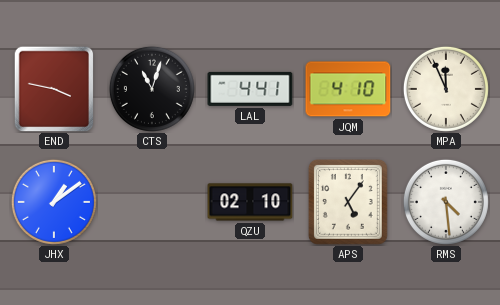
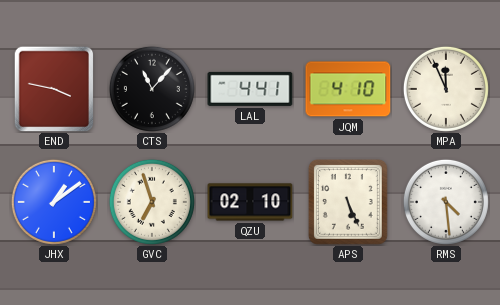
CTS: 11:03 -> 11:07 (152, 89)
GVC: none -> 6:57 (152, 202)
APS: 5:06 -> 5:26 (348, 202)
